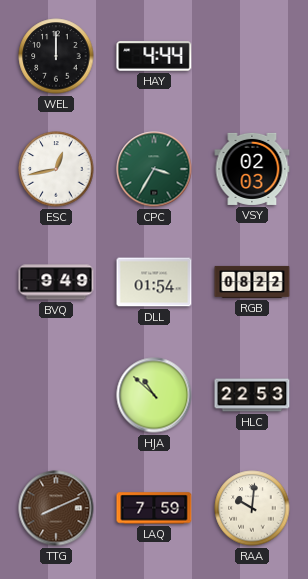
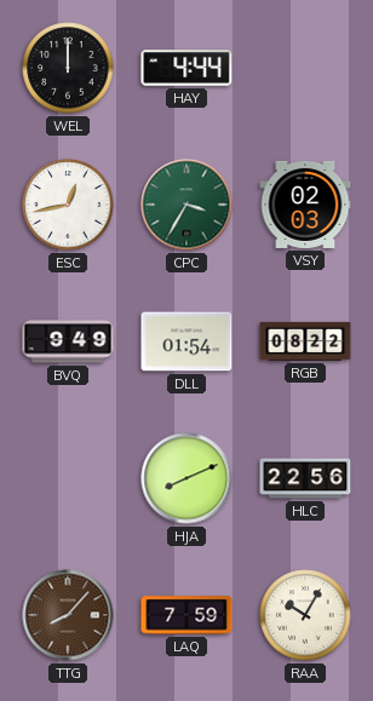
HJA: 10:52 -> 8:11 (187, 478)
HLC: 22:53 -> 22:56 (305, 478)
TTG: 8:11 -> 8:07 (68, 615)
RAA: 10:01 -> 10:05 (305, 615)
